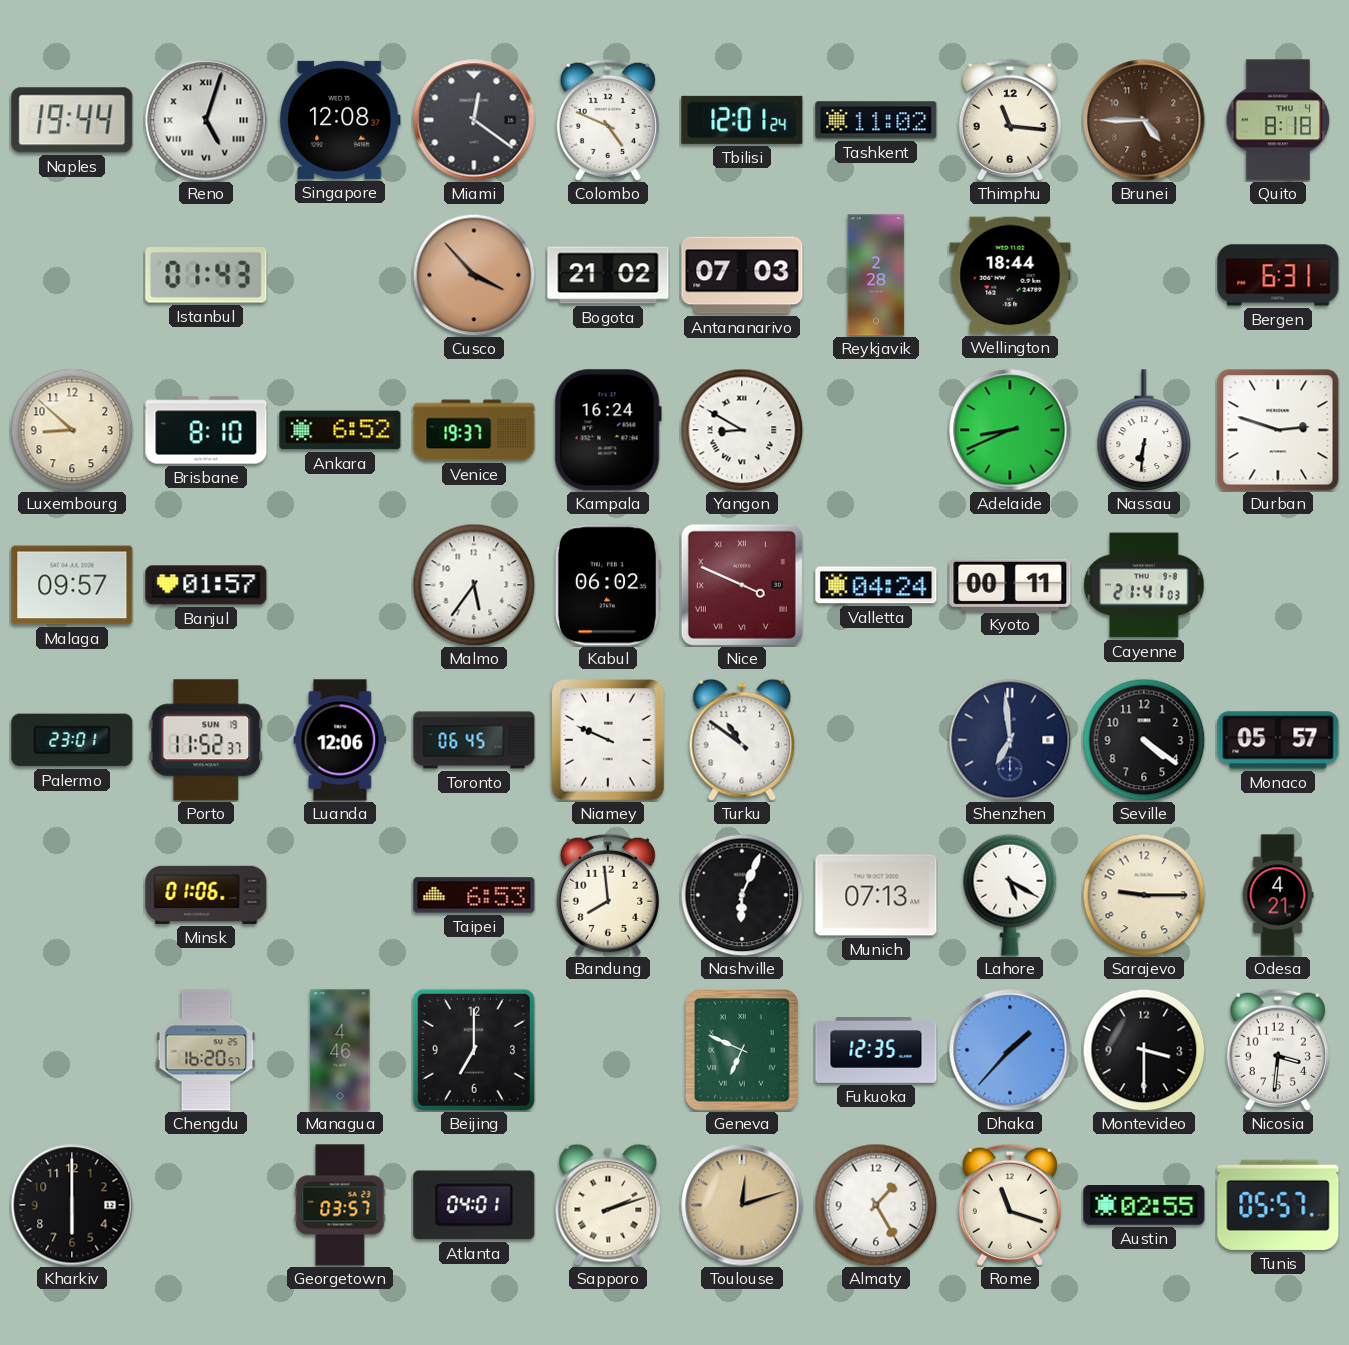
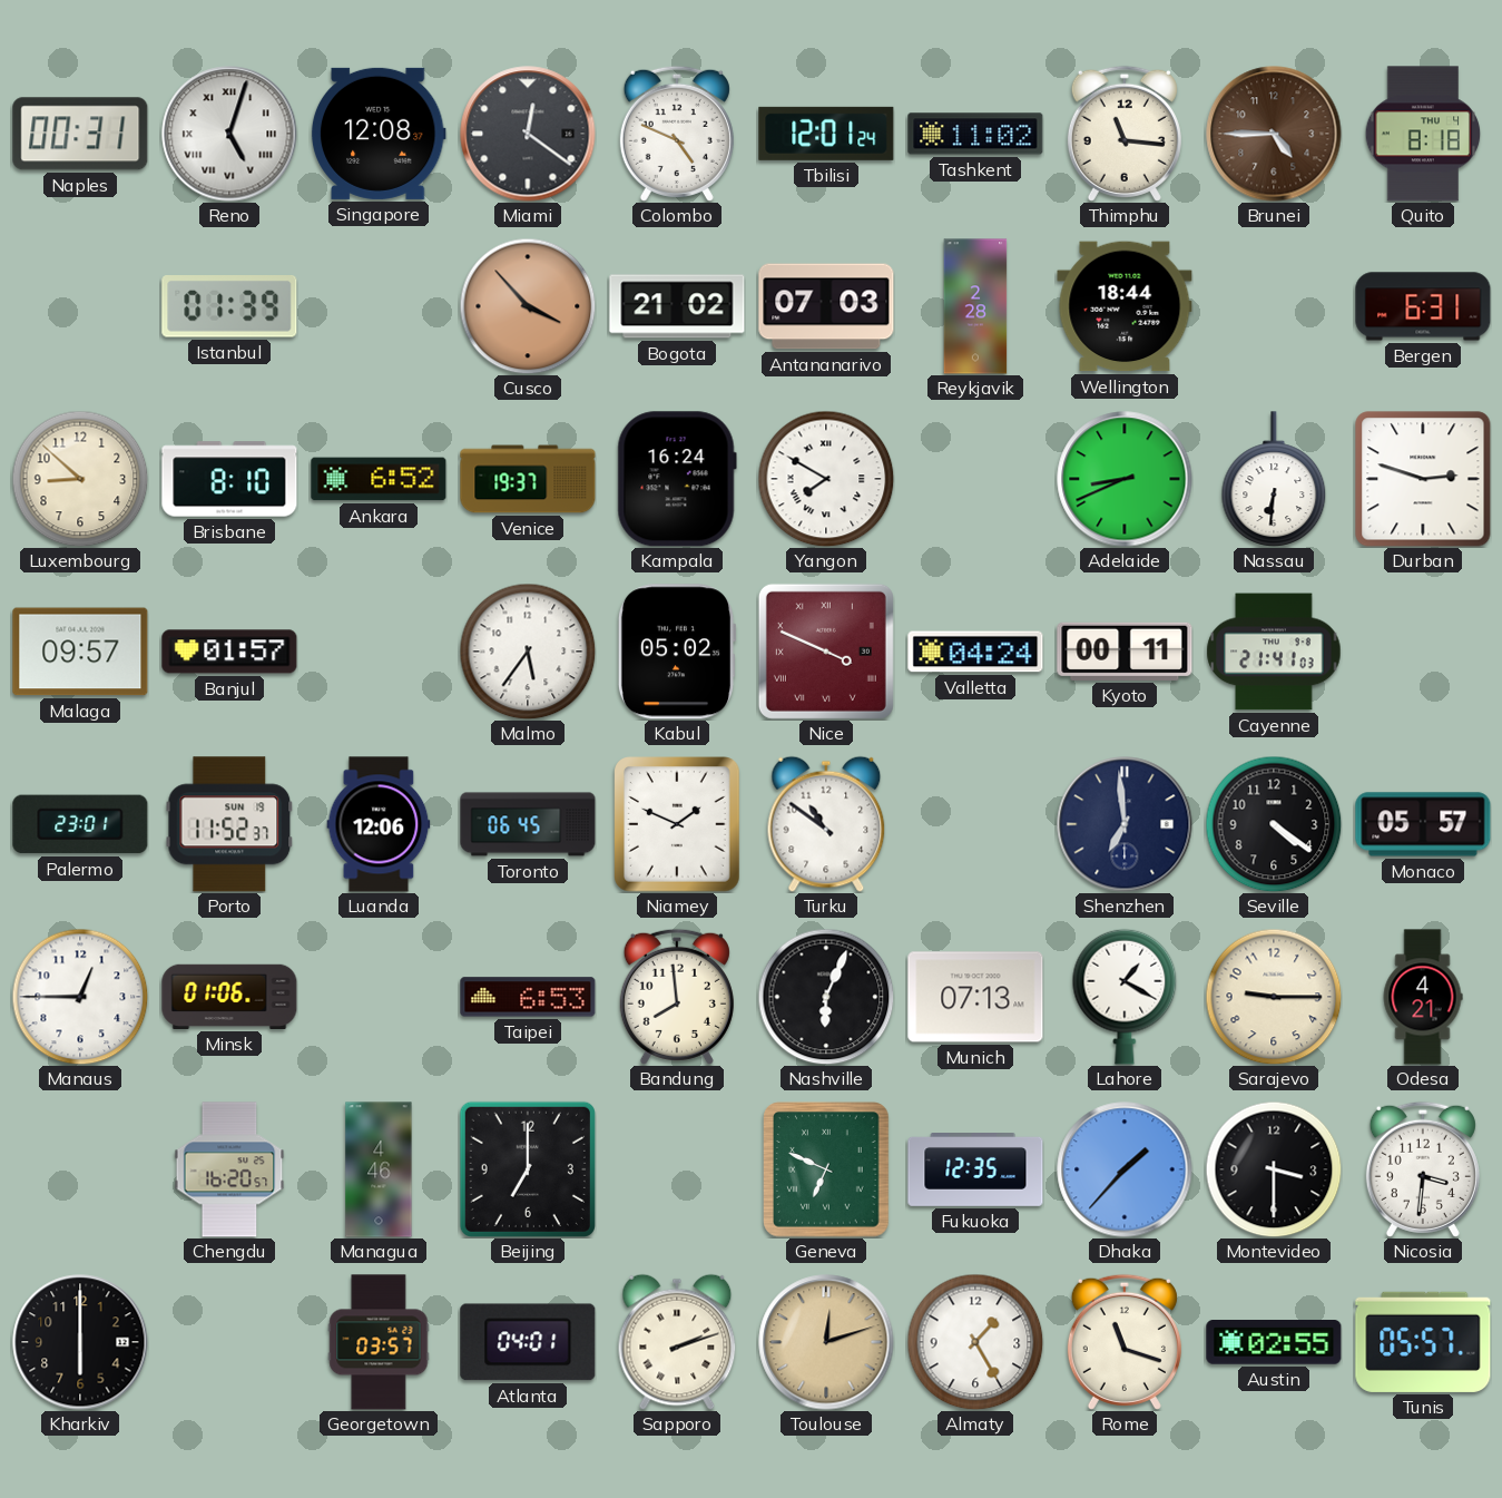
Naples: 19:44 -> 00:31 (80, 134)
Istanbul: 01:43 -> 01:39 (229, 307)
Yangon: 8:50 -> 7:50 (826, 479)
Kabul: 06:02 -> 05:02 (677, 652)
Niamey: 9:49 -> 1:49 (678, 824)
Manaus: none -> 12:45 (80, 997)
Lahore: 5:20 -> 1:20 (1125, 997)
